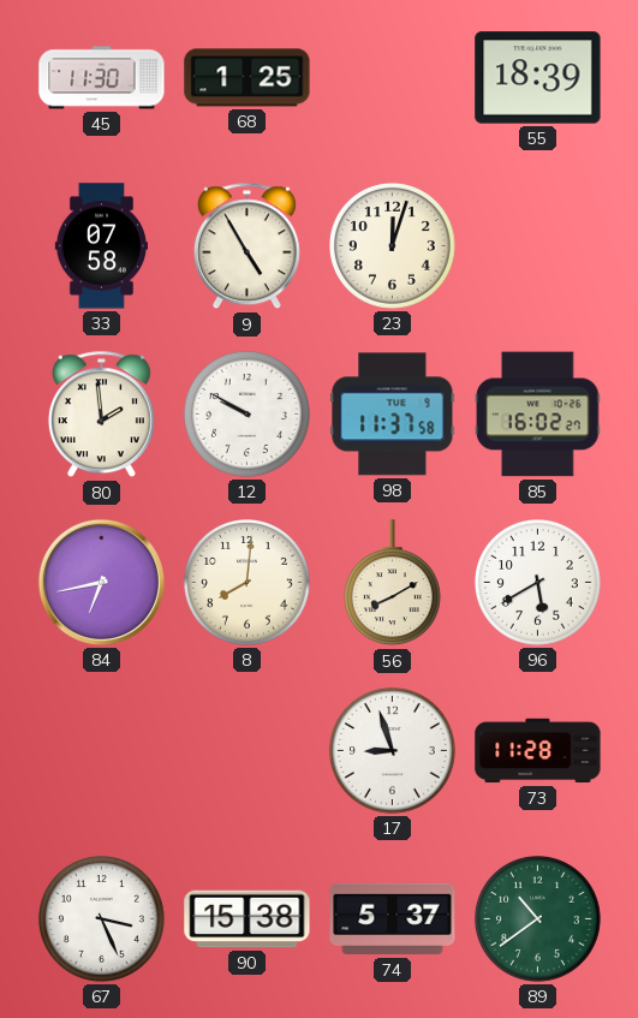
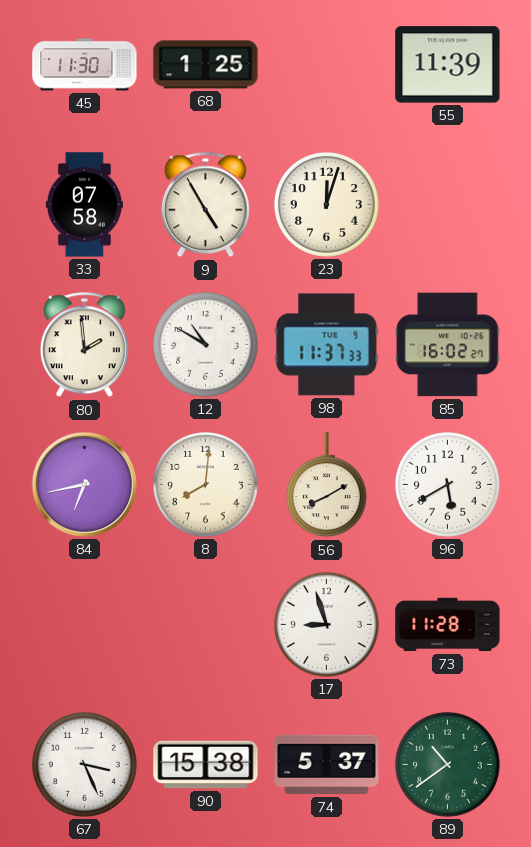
55: 18:39 -> 11:39 (448, 65)
12: 9:50 -> 10:50 (206, 345)
98: 11:37:58 -> 11:37:33 (327, 345)
